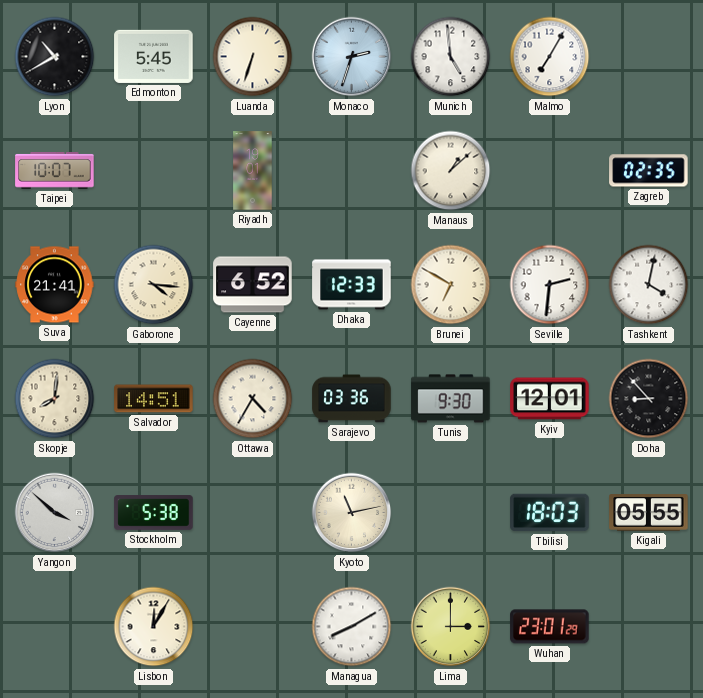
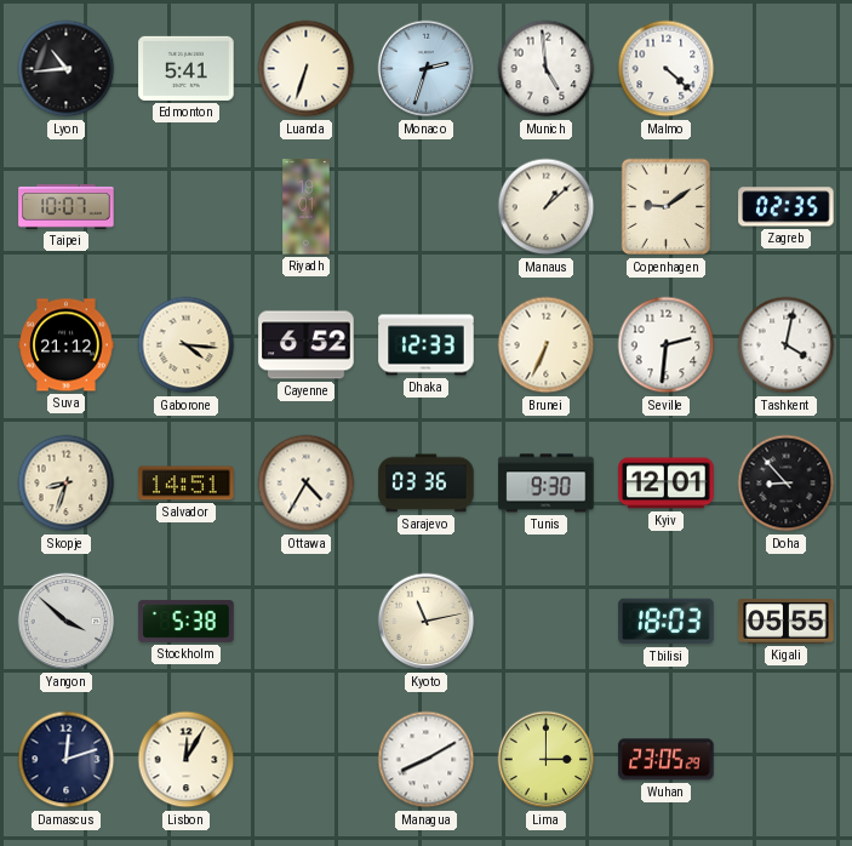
Lyon: 10:40 -> 10:44 (67, 69)
Edmonton: 5:45 -> 5:41 (187, 68)
Malmo: 7:05 -> 4:22 (667, 69)
Copenhagen: none -> 9:09 (665, 207)
Suva: 21:41 -> 21:12 (67, 345)
Brunei: 6:50 -> 6:34 (547, 345)
Skopje: 8:01 -> 8:33 (67, 484)
Damascus: none -> 12:12 (67, 760)
Wuhan: 23:01 -> 23:05 (667, 760)
